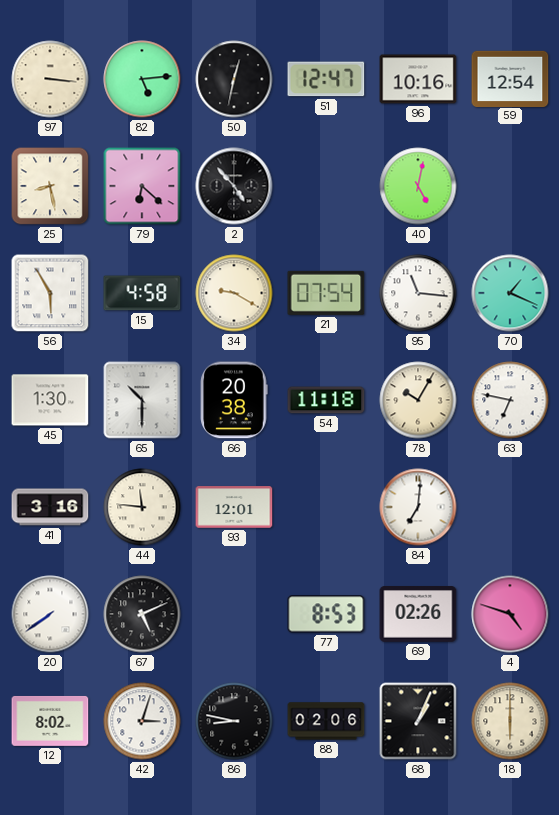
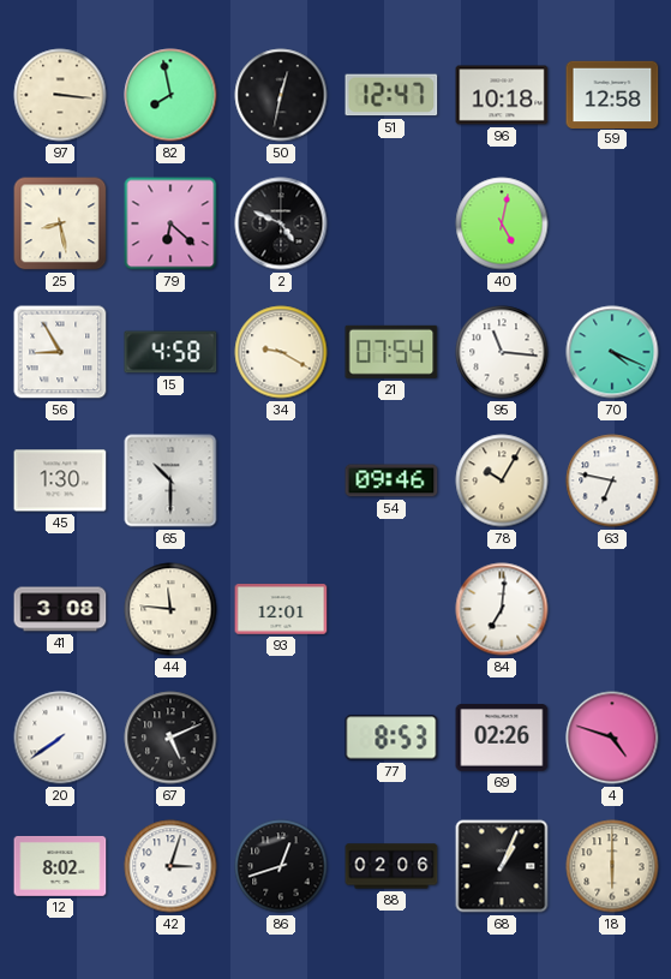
82: 5:14 -> 7:58 (170, 95)
96: 10:16 -> 10:18 (502, 95)
59: 12:54 -> 12:58 (612, 94)
2: 4:53 -> 4:49 (281, 223)
56: 5:55 -> 8:55 (60, 352)
70: 1:19 -> 4:19 (612, 352)
66: 20:38 -> none (234, 400)
54: 11:18 -> 09:46 (391, 480)
41: 3:16 -> 3:08 (60, 609)
86: 8:47 -> 12:42 (281, 866)
